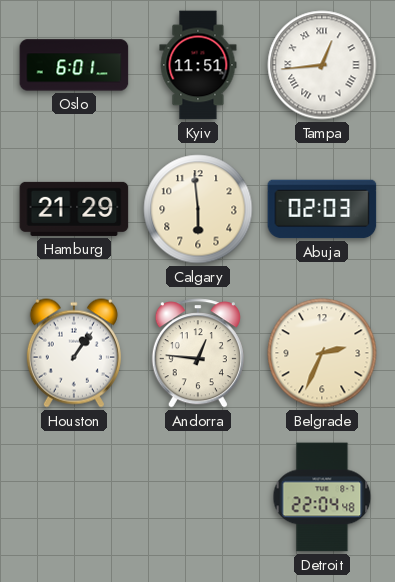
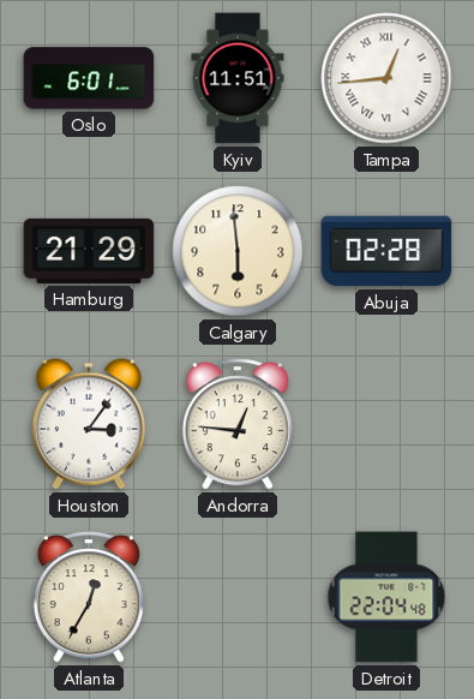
Abuja: 02:03 -> 02:28 (386, 251)
Houston: 1:06 -> 3:06 (89, 424)
Belgrade: 2:34 -> none (322, 353)
Atlanta: none -> 12:35 (89, 597)
